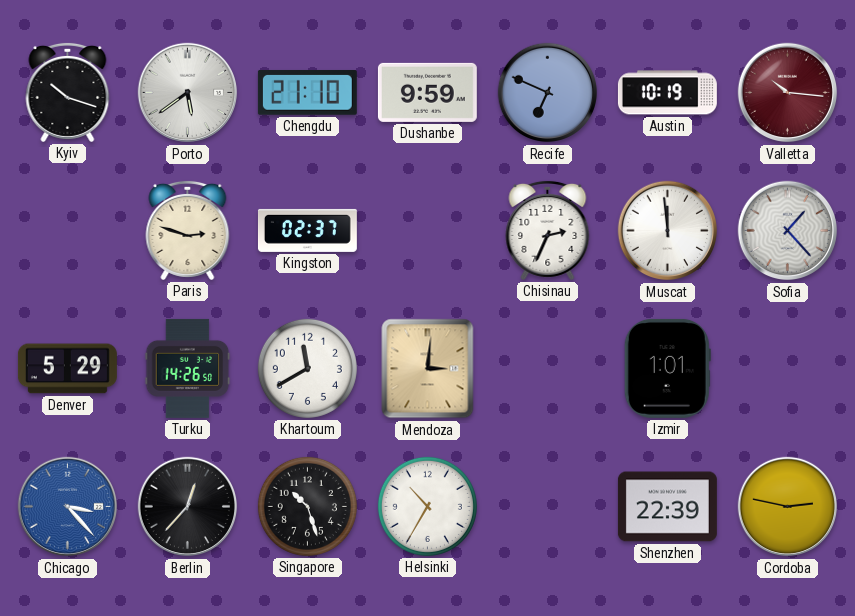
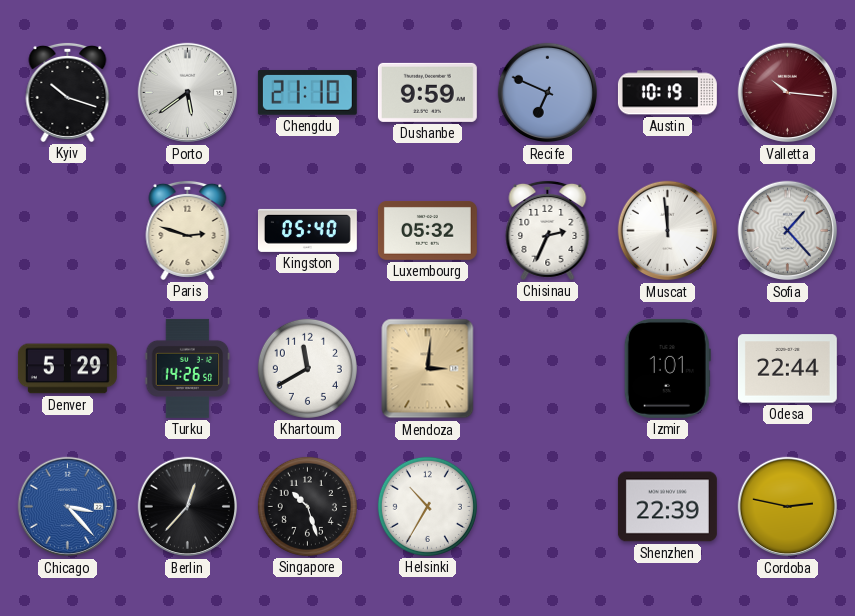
Kingston: 02:37 -> 05:40 (307, 230)
Luxembourg: none -> 05:32 (427, 231)
Odesa: none -> 22:44 (787, 369)
